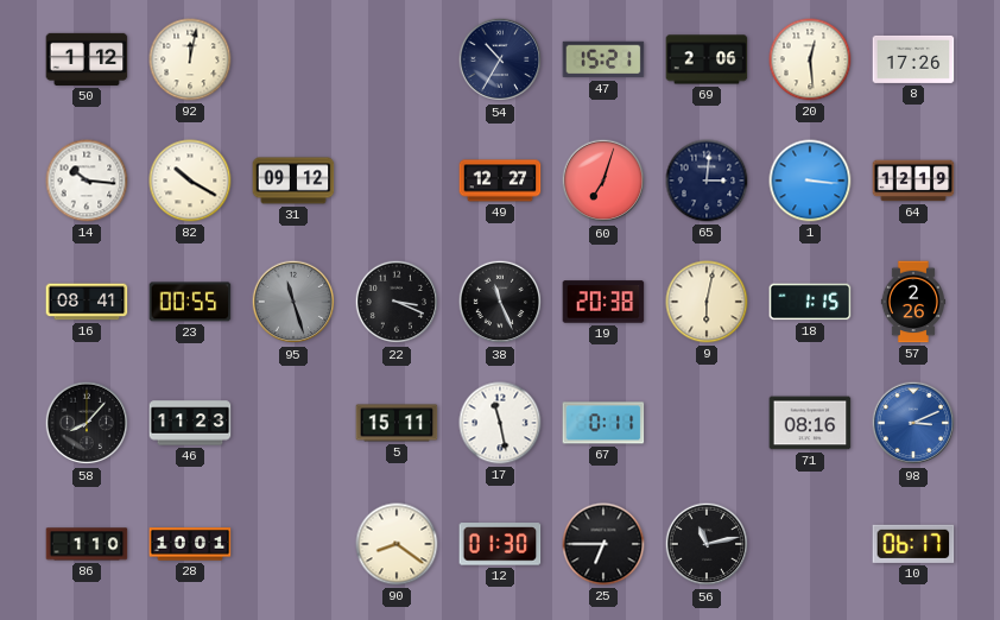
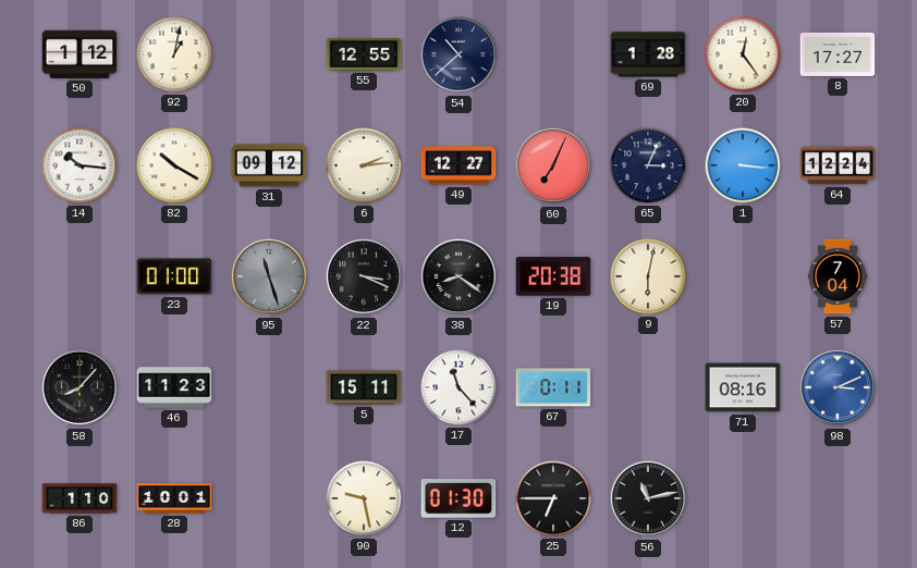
92: 12:02 -> 1:02 (174, 54)
55: none -> 12:55 (364, 55)
54: 10:35 -> 10:38 (458, 54)
47: 15:21 -> none (603, 59)
69: 2:06 -> 1:28 (648, 54)
20: 12:29 -> 12:24 (743, 54)
8: 17:26 -> 17:27 (837, 54)
6: none -> 2:14 (364, 165)
60: 7:03 -> 7:04 (553, 165)
65: 3:01 -> 3:04 (648, 165)
64: 12:19 -> 12:24 (837, 165)
16: 08:41 -> none (87, 302)
23: 00:55 -> 01:00 (174, 276)
38: 11:26 -> 8:21 (458, 276)
18: 1:15 -> none (810, 302)
57: 2:26 -> 7:04 (836, 276)
17: 11:28 -> 11:23 (458, 387)
90: 8:21 -> 9:28 (364, 498)
10: 06:17 -> none (913, 544)
